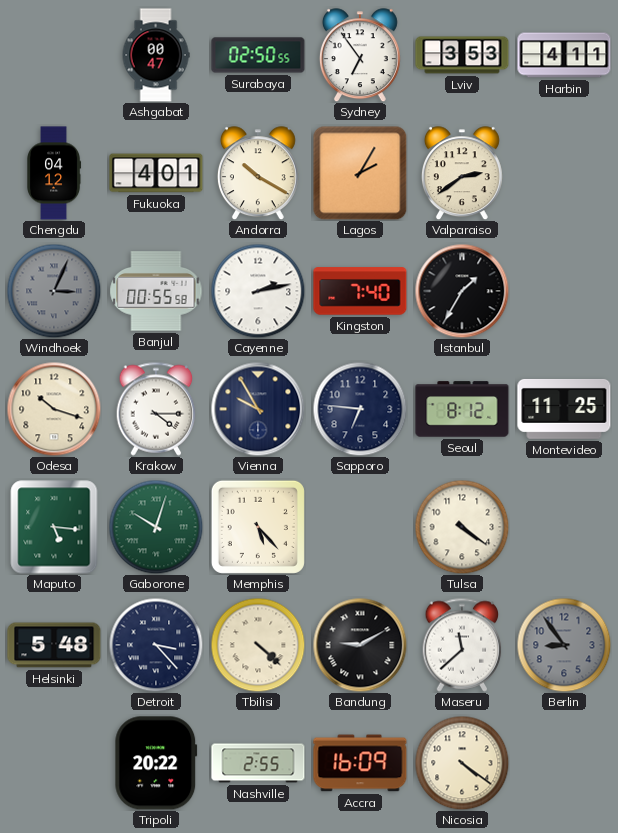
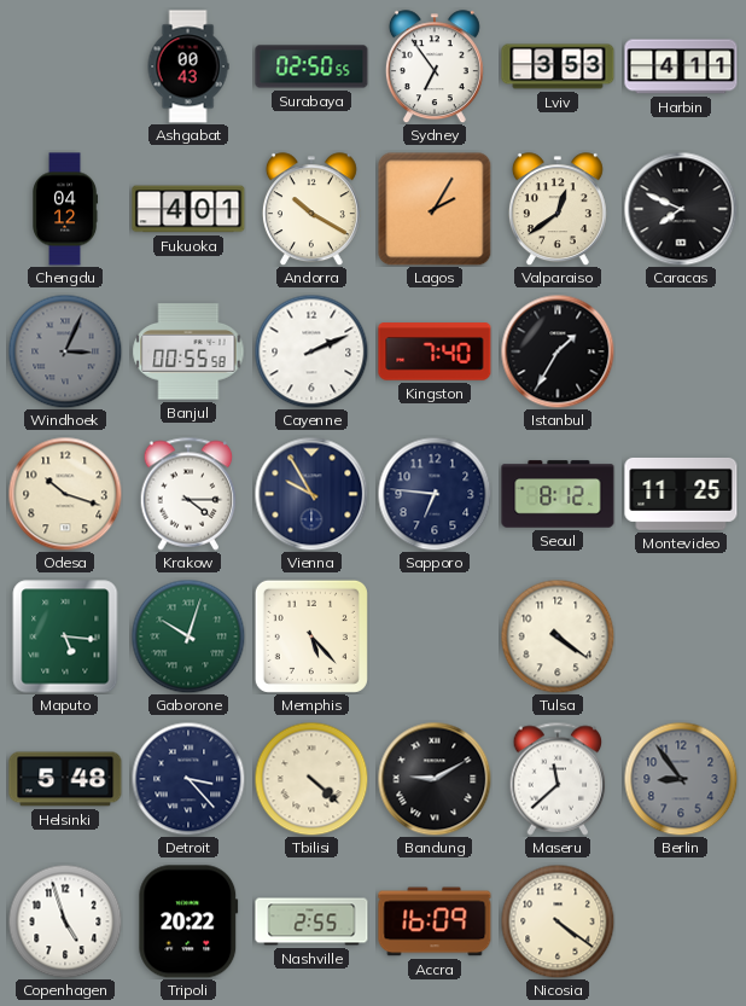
Ashgabat: 00:47 -> 00:43 (188, 66)
Valparaiso: 2:39 -> 12:39 (558, 209)
Caracas: none -> 7:49 (681, 209)
Cayenne: 2:13 -> 2:11 (311, 351)
Copenhagen: none -> 4:57 (65, 921)
